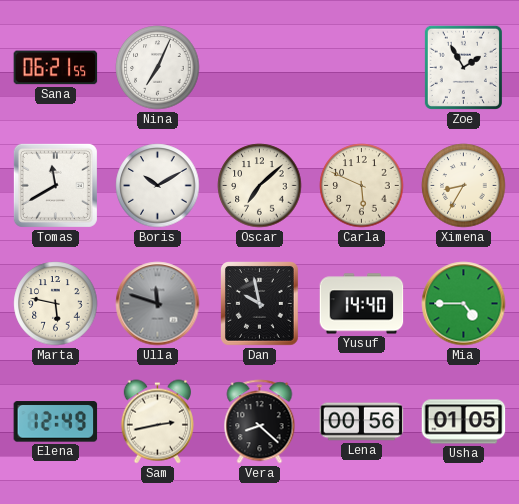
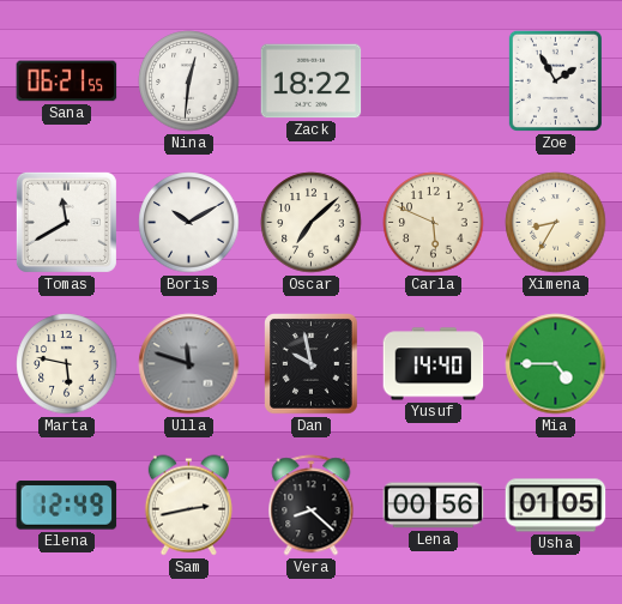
Nina: 7:04 -> 12:31 (189, 81)
Zack: none -> 18:22 (312, 81)
